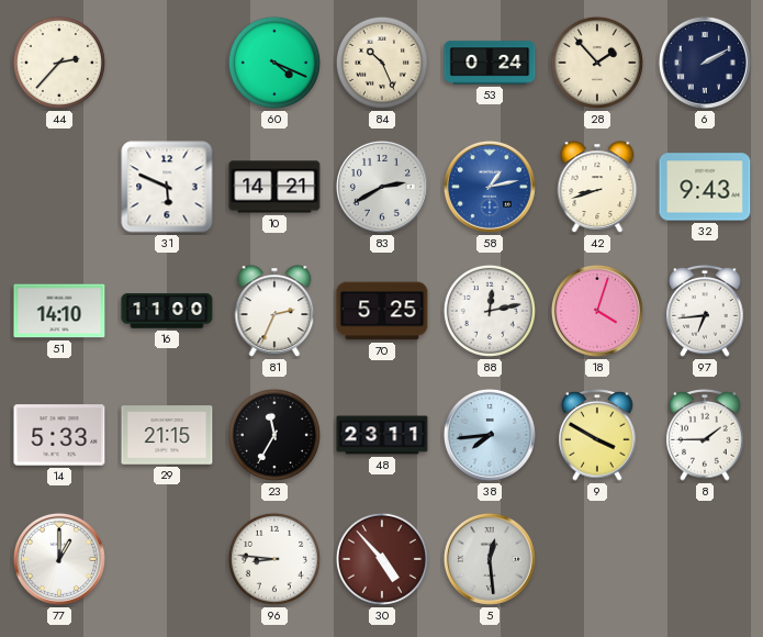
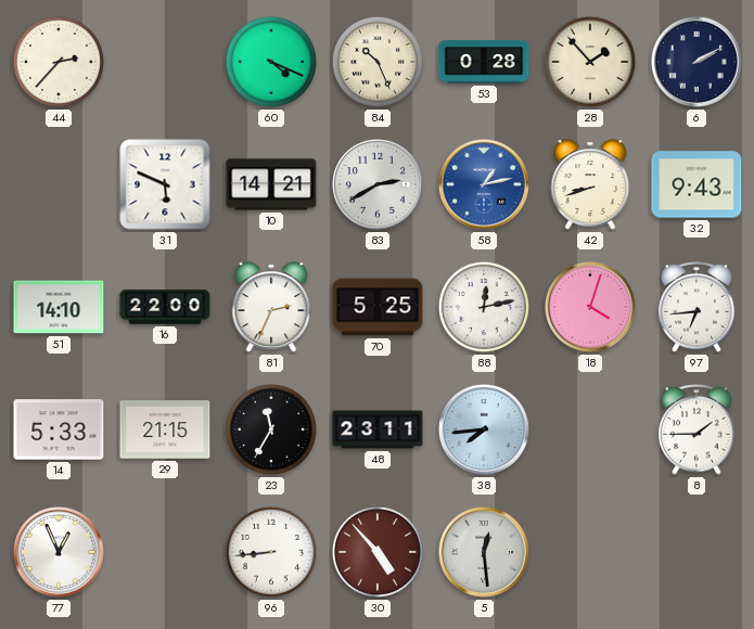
53: 0:24 -> 0:28 (484, 62)
16: 11:00 -> 22:00 (165, 307)
9: 3:50 -> none (597, 436)
77: 1:00 -> 12:56 (59, 552)
96: 8:46 -> 8:44 (271, 552)
